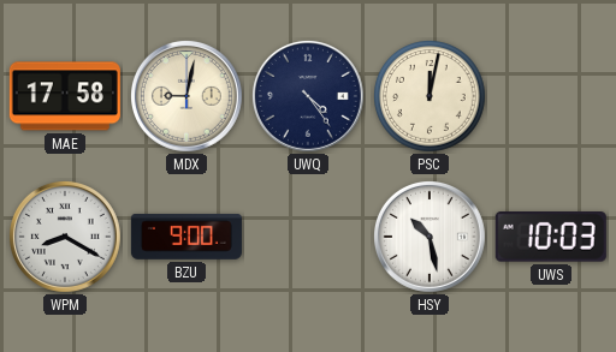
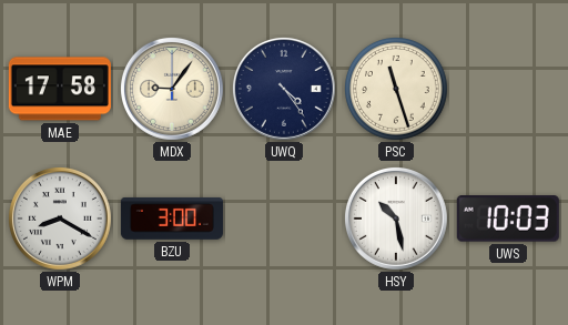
MDX: 9:02 -> 9:06 (172, 89)
PSC: 12:02 -> 11:27 (397, 90)
BZU: 9:00 -> 3:00 (172, 219)
